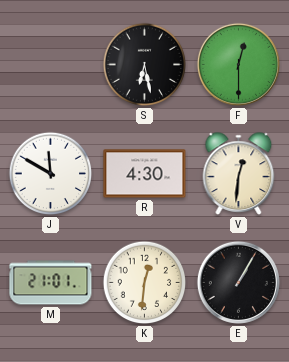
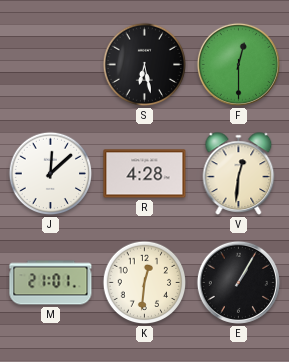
J: 11:50 -> 12:08 (51, 174)
R: 4:30 -> 4:28 (145, 174)
